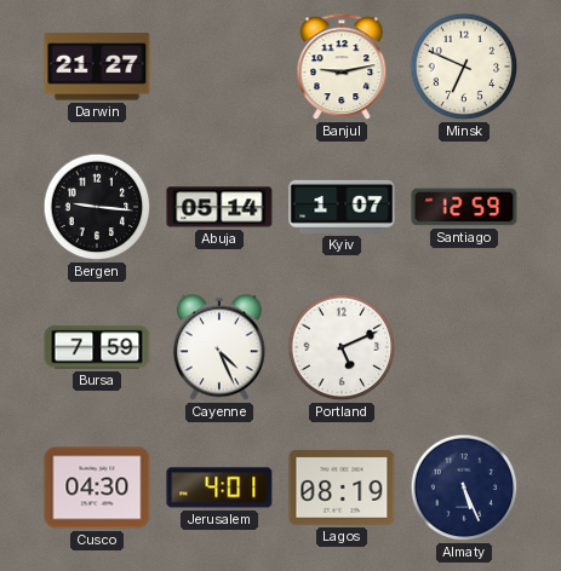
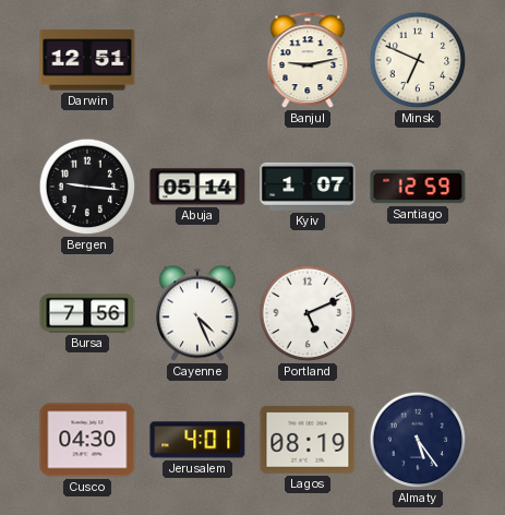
Darwin: 21:27 -> 12:51 (87, 60)
Bursa: 7:59 -> 7:56 (87, 313)
Almaty: 5:26 -> 5:24 (418, 440)
